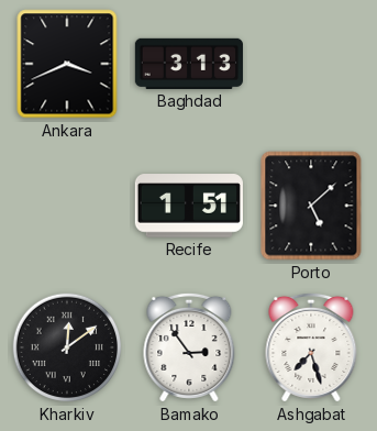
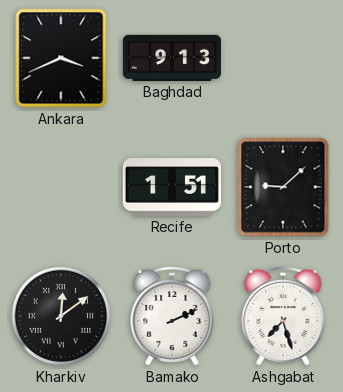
Baghdad: 3:13 -> 9:13 (172, 58)
Porto: 5:08 -> 9:08 (283, 187)
Bamako: 2:54 -> 2:11 (172, 316)
